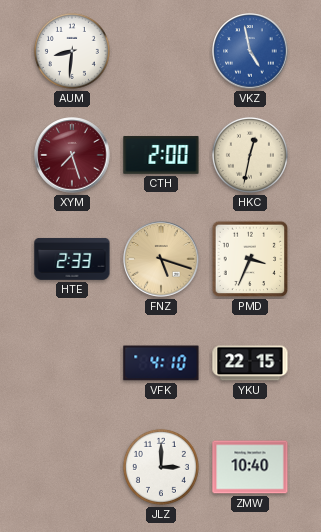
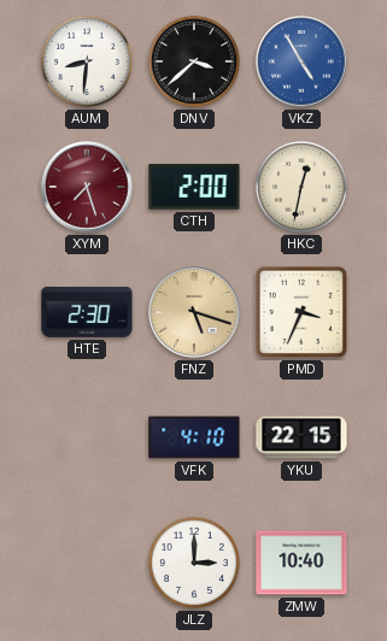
DNV: none -> 3:38 (194, 61)
VKZ: 4:58 -> 4:55 (301, 61)
HTE: 2:33 -> 2:30 (87, 312)
